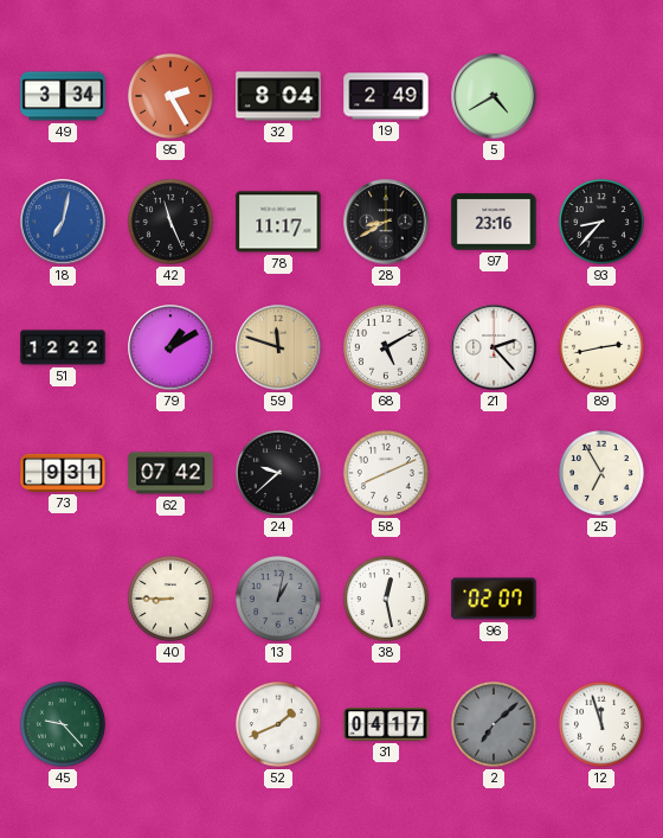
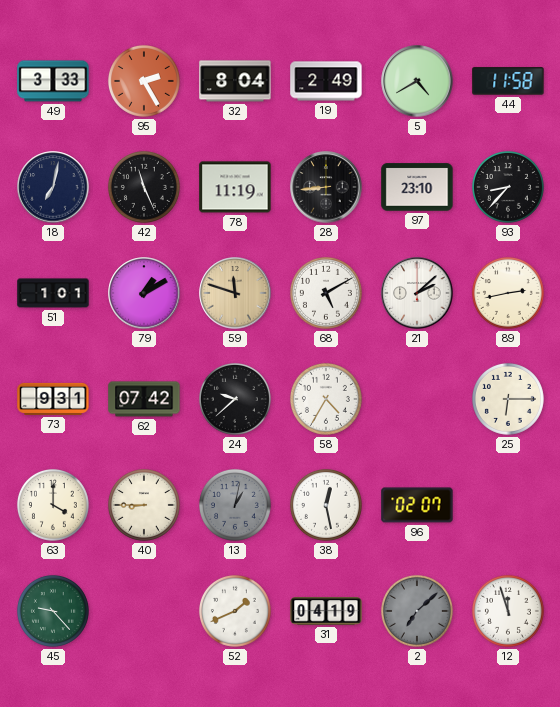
49: 3:34 -> 3:33 (53, 81)
44: none -> 11:58 (508, 81)
18 dial: blue -> navy (53, 187)
78: 11:17 -> 11:19 (235, 187)
28: 8:40 -> 8:44 (326, 187)
97: 23:16 -> 23:10 (417, 187)
51: 12:22 -> 1:01 (53, 293)
21: 2:23 -> 2:08 (417, 293)
58: 8:11 -> 4:35 (326, 399)
25: 6:55 -> 6:15 (508, 399)
63: none -> 4:00 (53, 505)
31: 04:17 -> 04:19 (326, 611)
